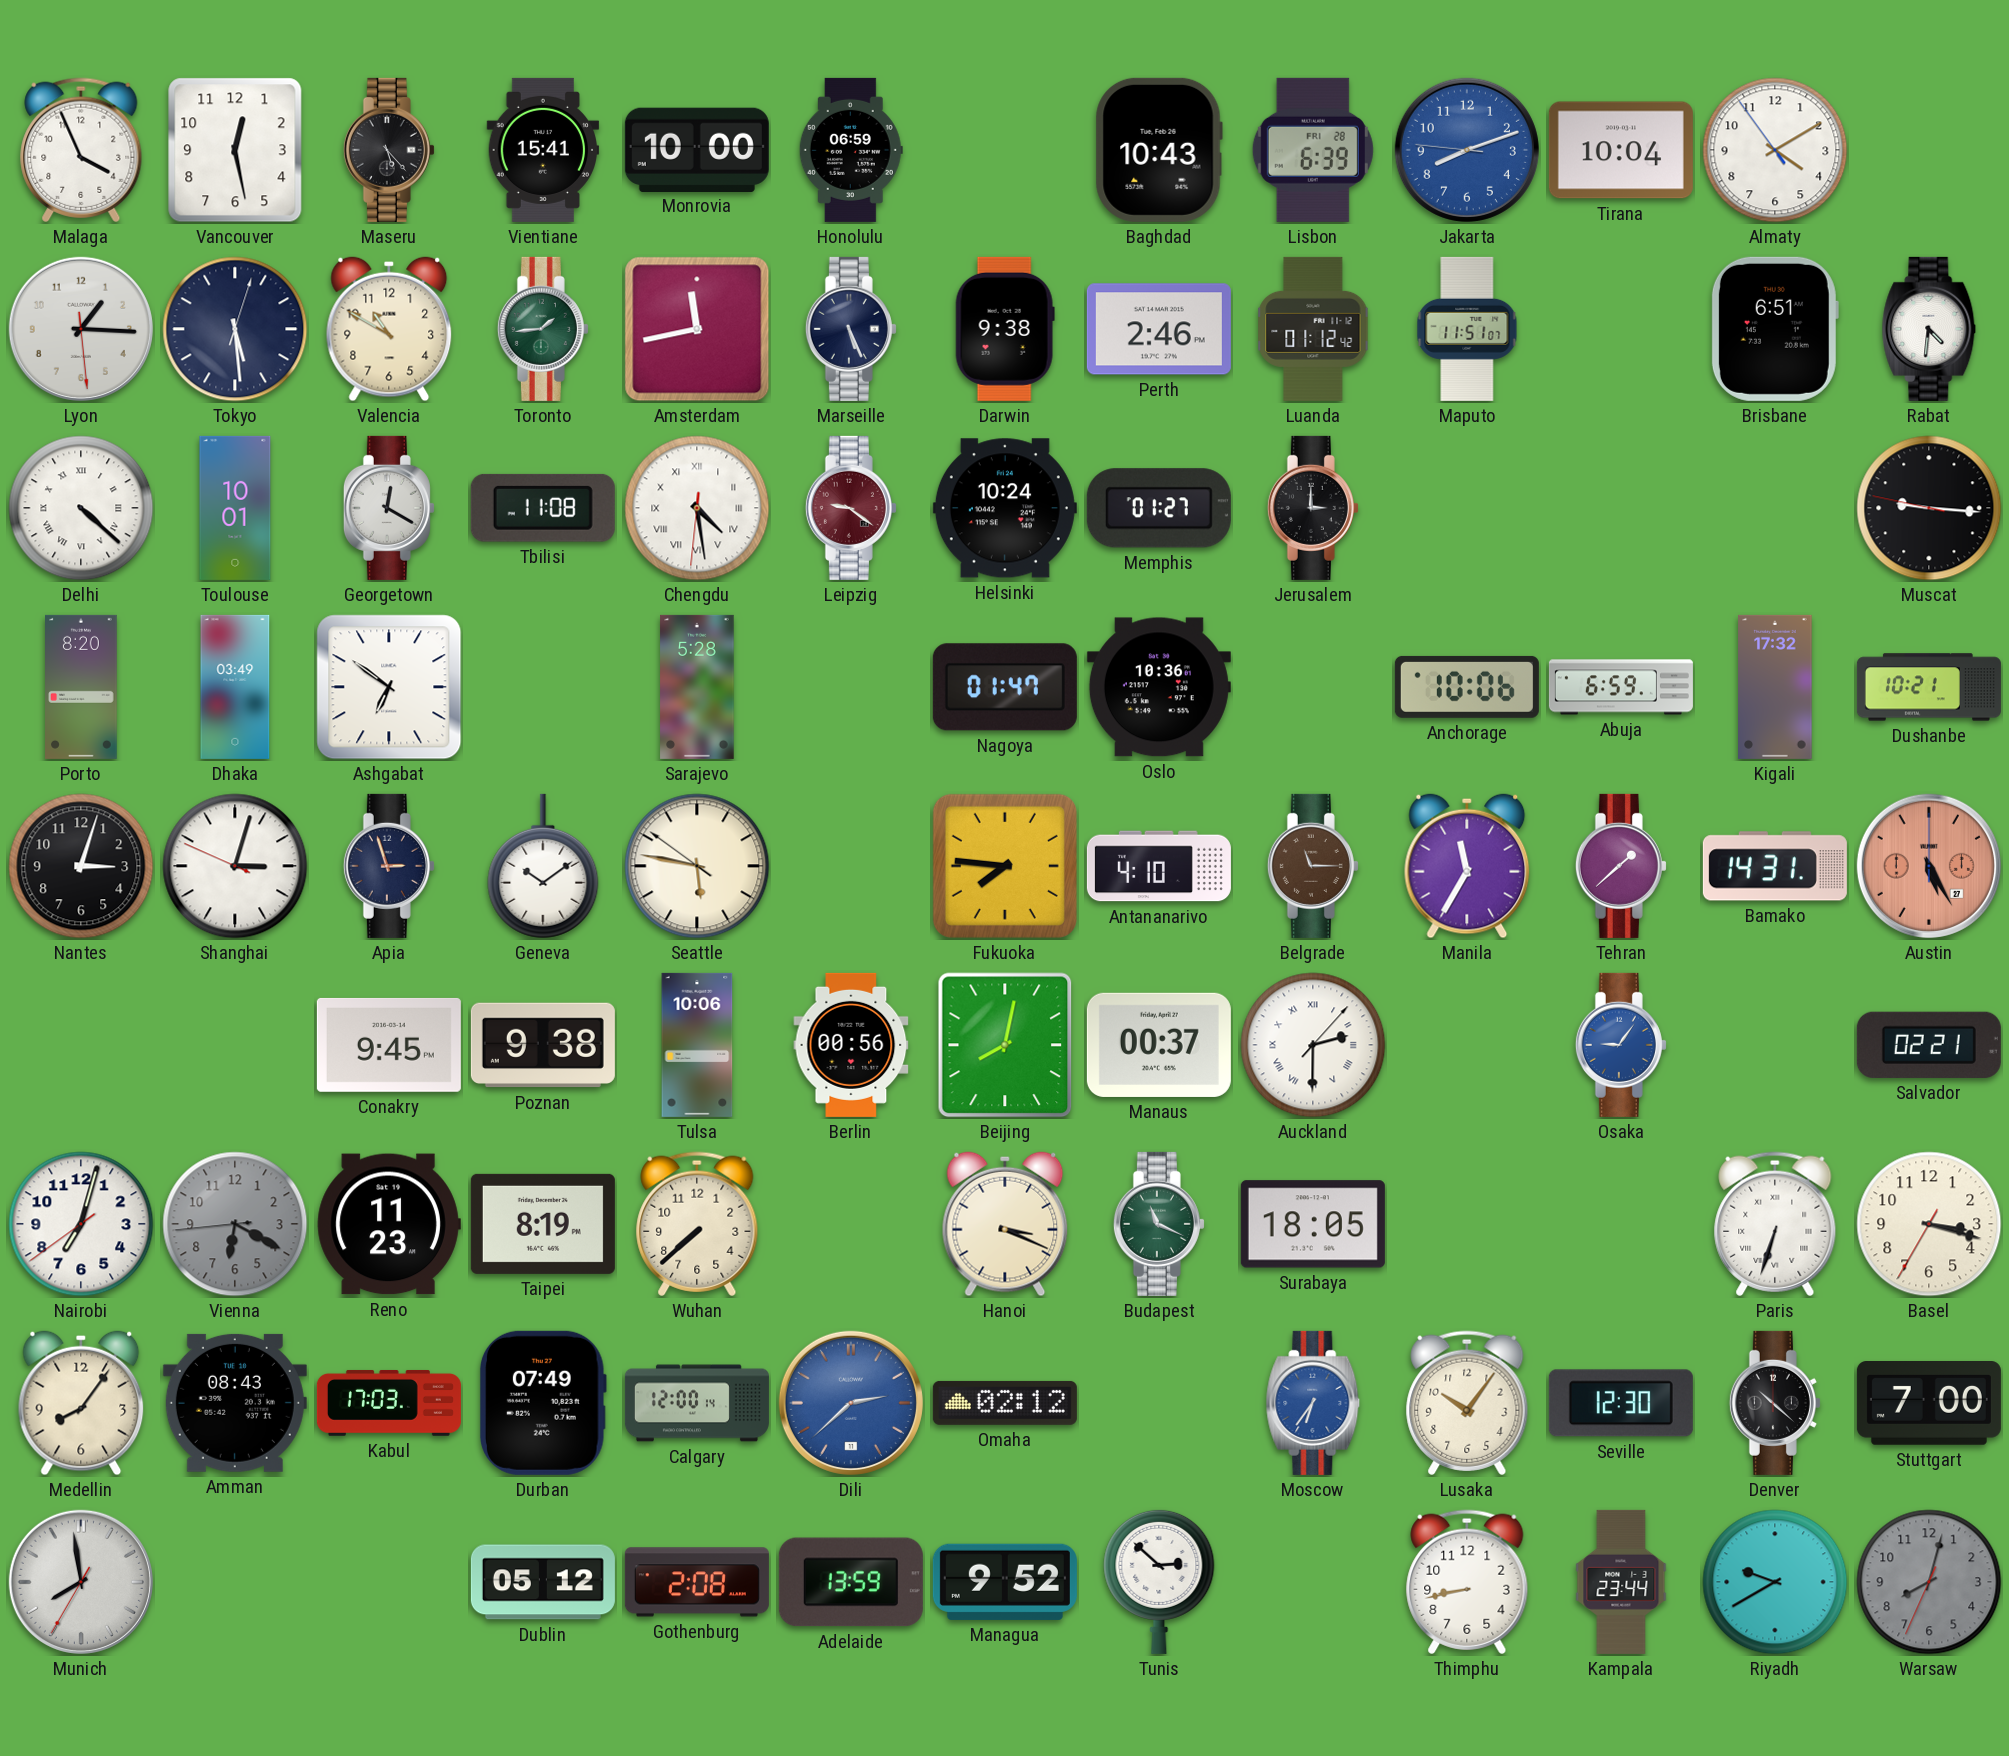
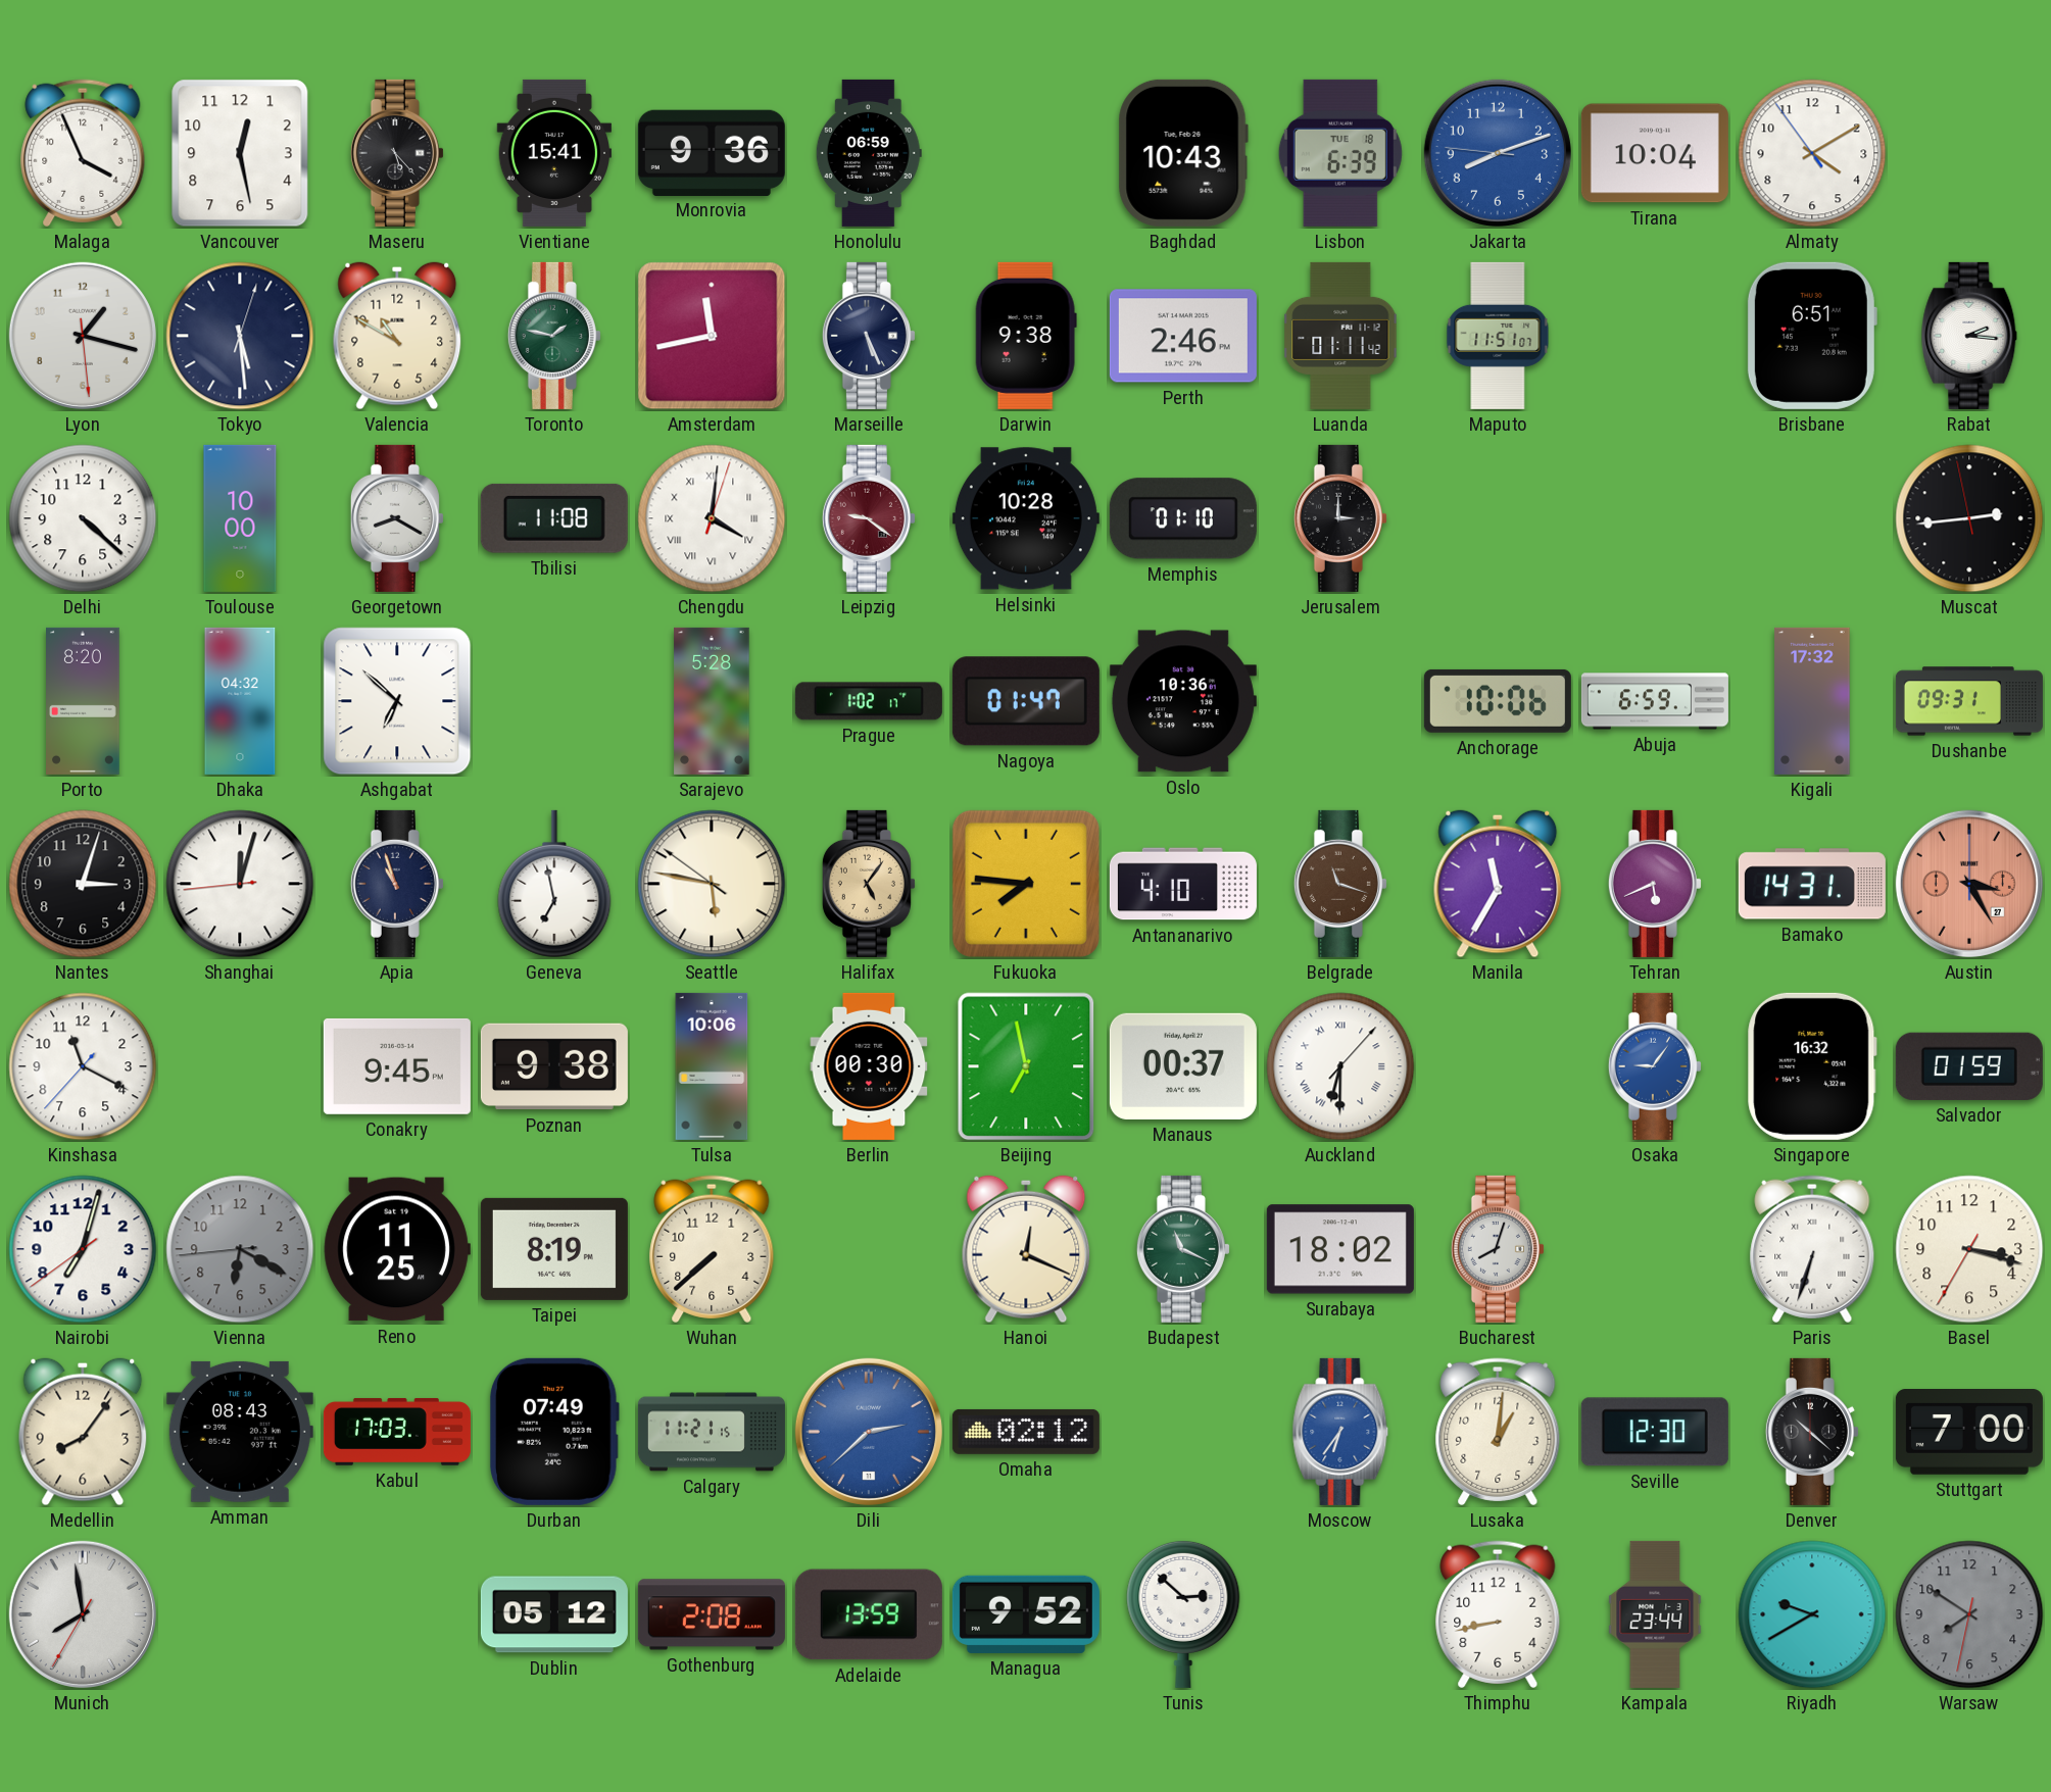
Monrovia: 10:00 -> 9:36 (712, 152)
Lisbon date: FRI 28 -> TUE 18 (1340, 153)
Lyon: 1:15 -> 1:17 (83, 336)
Toronto: 1:44 -> 1:47 (554, 336)
Luanda: 01:12 -> 01:11 (1340, 336)
Rabat: 4:31 -> 2:16 (1969, 336)
Delhi numerals: Roman -> Arabic (83, 518)
Toulouse: 10:01 -> 10:00 (240, 518)
Georgetown: 12:20 -> 8:20 (397, 518)
Chengdu: 4:28 -> 4:01 (712, 518)
Helsinki: 10:24 -> 10:28 (1026, 518)
Memphis: 01:27 -> 01:10 (1183, 518)
Muscat: 9:15 -> 2:43 (1969, 518)
Dhaka: 03:49 -> 04:32 (240, 701)
Ashgabat: 6:51 -> 6:52 (397, 701)
Prague: none -> 1:02 (869, 701)
Dushanbe: 10:21 -> 09:31 (1969, 701)
Shanghai: 3:02 -> 12:02 (240, 884)
Apia: 2:57 -> 10:57 (397, 884)
Geneva: 10:09 -> 6:58 (554, 884)
Halifax: none -> 5:06 (869, 884)
Belgrade: 11:15 -> 11:18 (1340, 884)
Tehran: 1:38 -> 5:41 (1655, 884)
Austin: 5:25 -> 3:25 (1969, 884)
Kinshasa: none -> 11:19 (83, 1066)
Berlin: 00:56 -> 00:30 (869, 1066)
Beijing: 8:02 -> 6:58 (1026, 1066)
Auckland: 2:30 -> 6:30 (1340, 1066)
Singapore: none -> 16:32 (1812, 1066)
Salvador: 02:21 -> 01:59 (1969, 1066)
Reno: 11:23 -> 11:25 (397, 1249)
Hanoi: 3:19 -> 12:19 (1026, 1249)
Surabaya: 18:05 -> 18:02 (1340, 1249)
Bucharest: none -> 8:03 (1498, 1249)
Calgary: 12:00 -> 11:21 (712, 1432)
Lusaka: 10:06 -> 1:01 (1498, 1432)
Warsaw: 8:02 -> 7:50 (1969, 1614)
